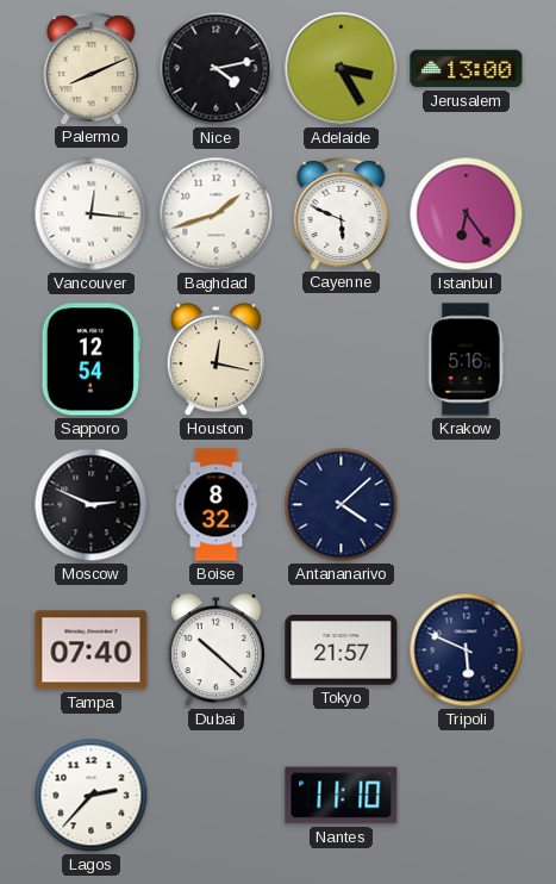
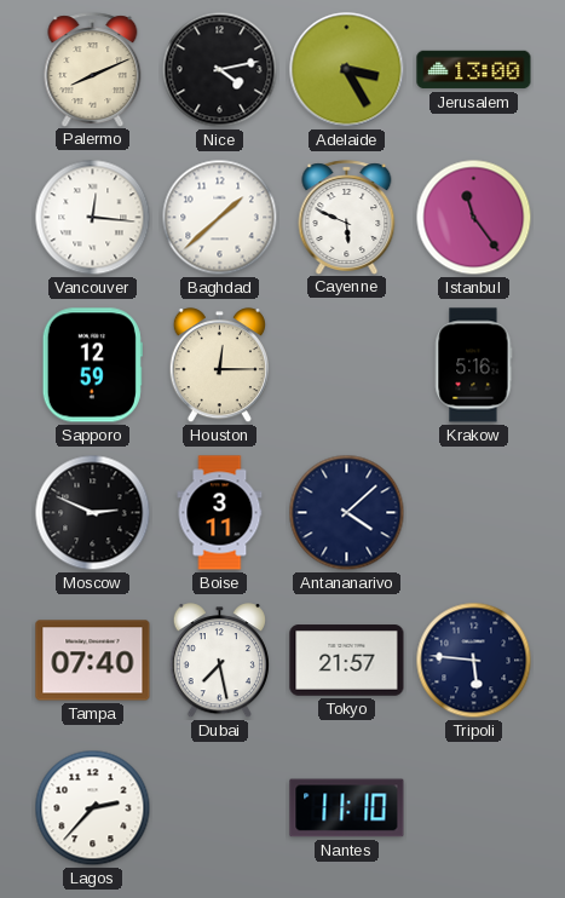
Baghdad: 1:42 -> 1:38 (220, 218)
Istanbul: 6:24 -> 11:24 (474, 218)
Sapporo: 12:54 -> 12:59 (92, 365)
Houston: 12:17 -> 12:15 (219, 365)
Boise: 8:32 -> 3:11 (220, 513)
Dubai: 10:22 -> 7:28 (219, 661)
Tripoli: 5:49 -> 5:46 (474, 661)
